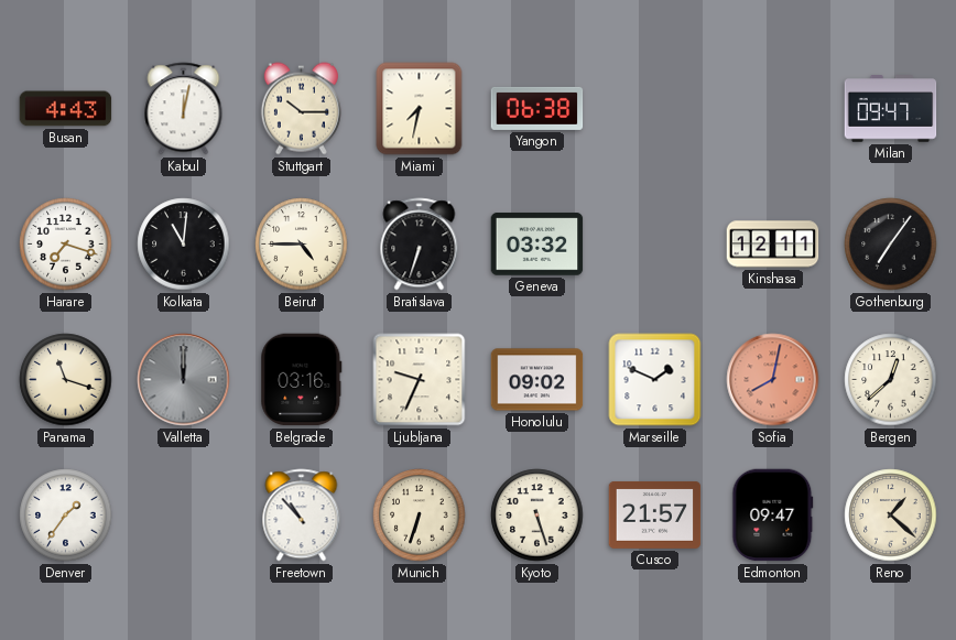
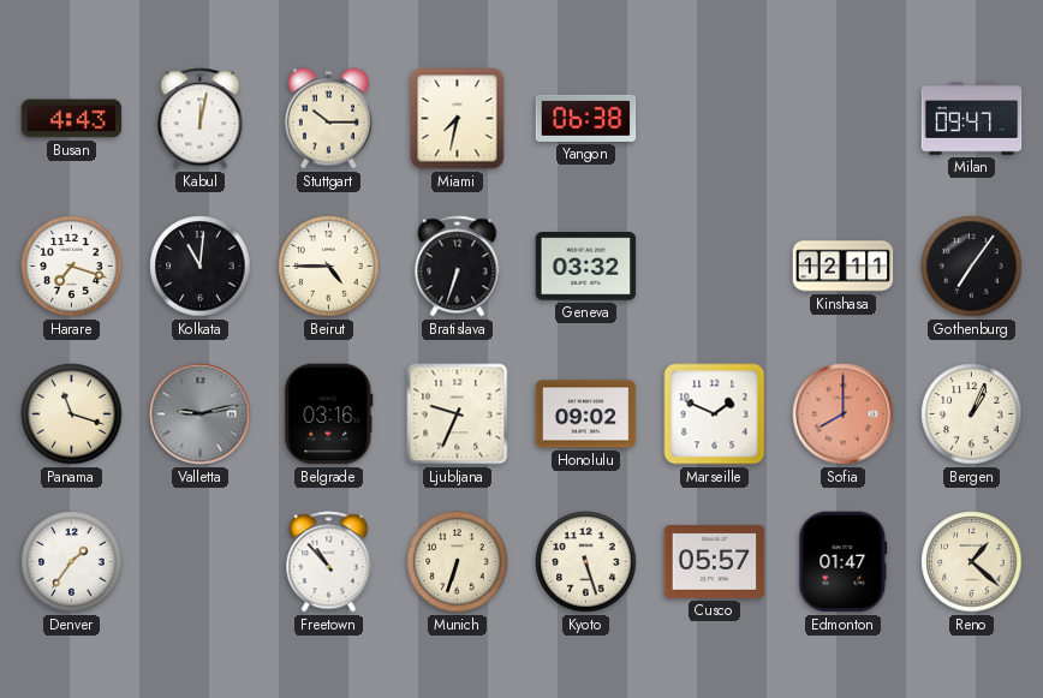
Valletta: 12:00 -> 9:13 (201, 414)
Sofia: 8:02 -> 8:00 (844, 414)
Bergen: 12:38 -> 1:04 (972, 414)
Cusco: 21:57 -> 05:57 (715, 561)
Edmonton: 09:47 -> 01:47 (844, 562)
